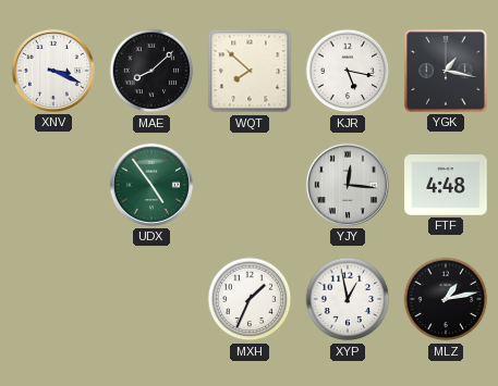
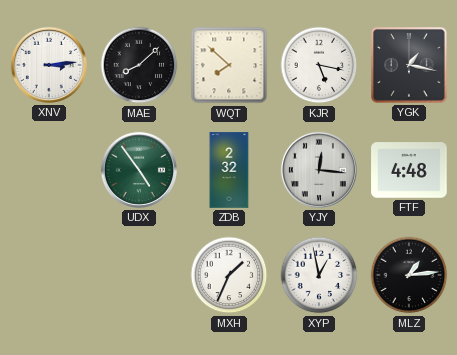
XNV: 3:19 -> 3:14 (49, 65)
ZDB: none -> 2:32 (229, 170)
MLZ: 1:13 -> 1:14 (409, 275)
